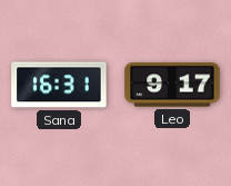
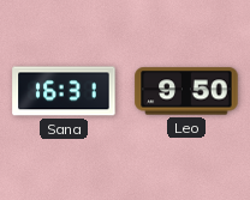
Leo: 9:17 -> 9:50 (186, 91)
